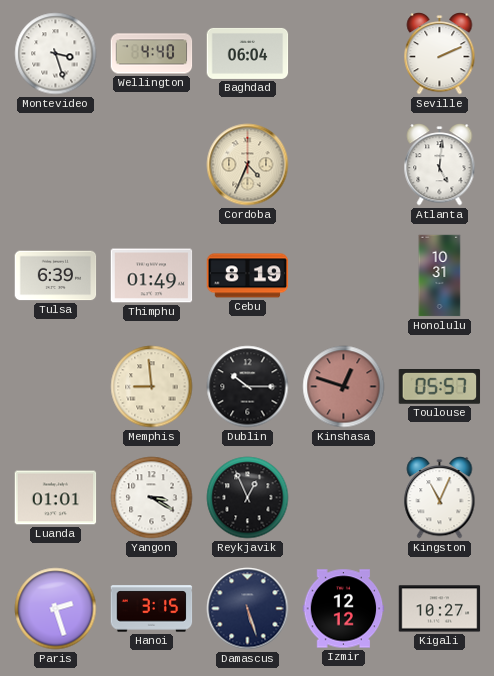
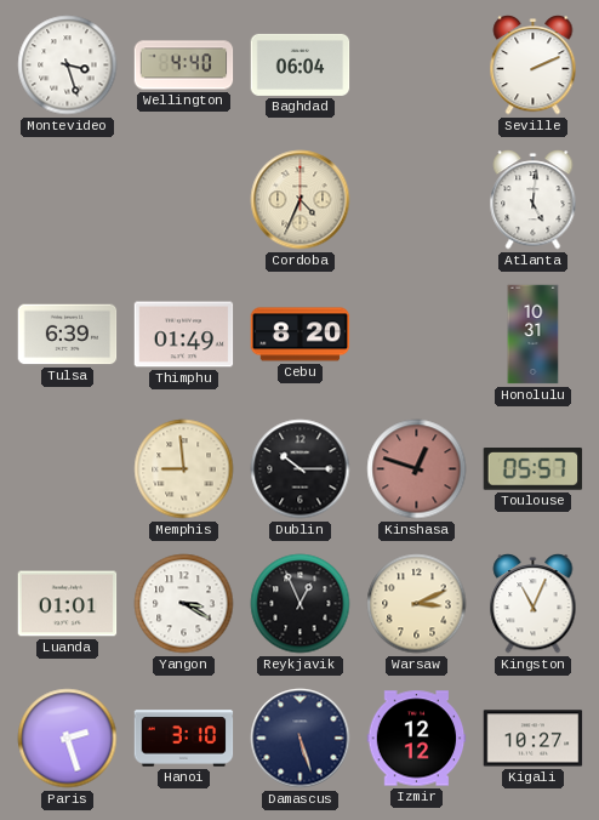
Cebu: 8:19 -> 8:20 (301, 335)
Warsaw: none -> 3:11 (417, 604)
Hanoi: 3:15 -> 3:10 (184, 739)
